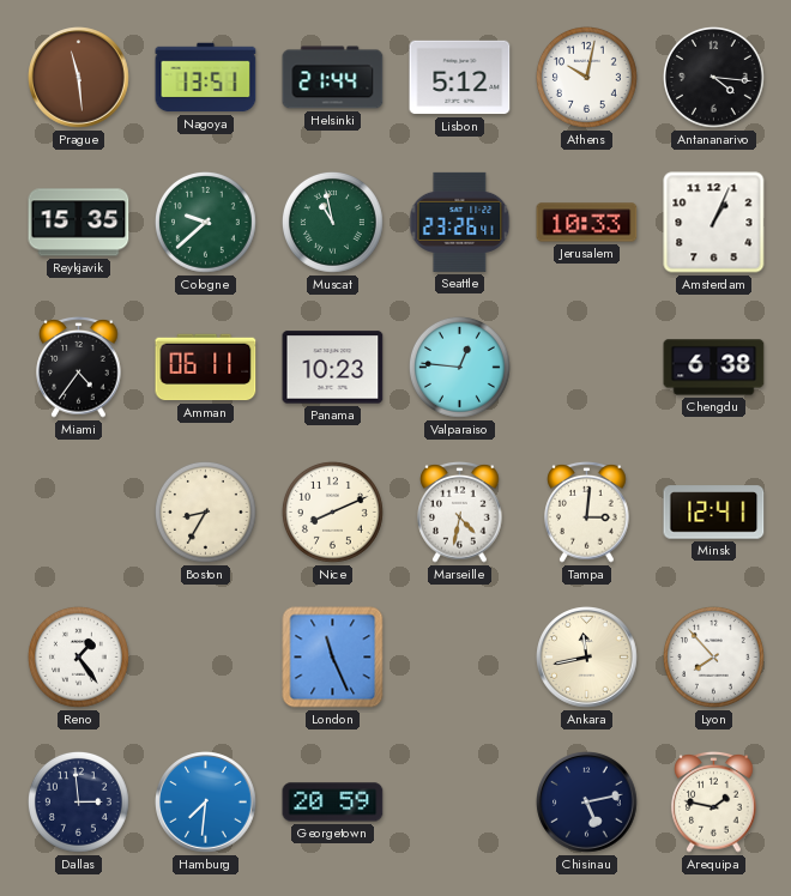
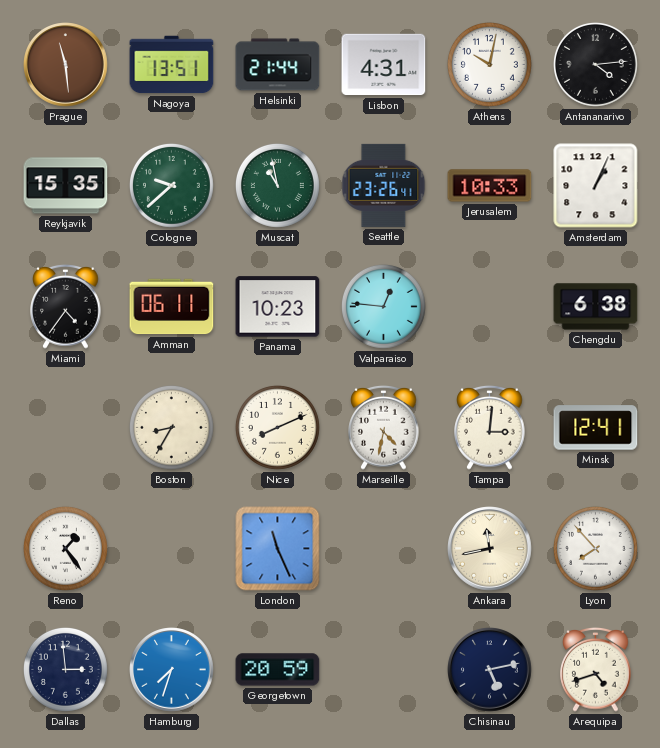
Lisbon: 5:12 -> 4:31 (384, 65)
Antananarivo: 4:16 -> 4:14 (595, 64)
Hamburg: 7:31 -> 7:33 (172, 670)
Arequipa: 1:47 -> 4:42 (596, 670)
